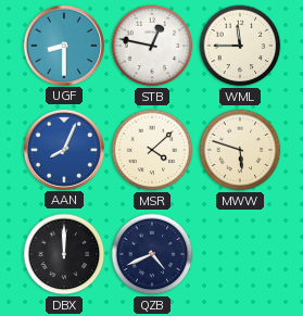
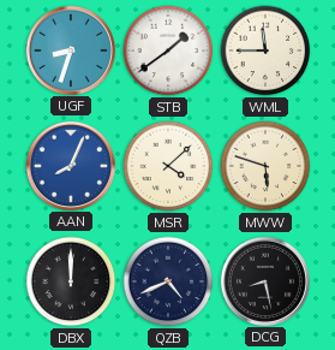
UGF: 8:30 -> 8:33 (70, 49)
STB: 12:47 -> 1:39 (168, 51)
DCG: none -> 8:28 (264, 280)
